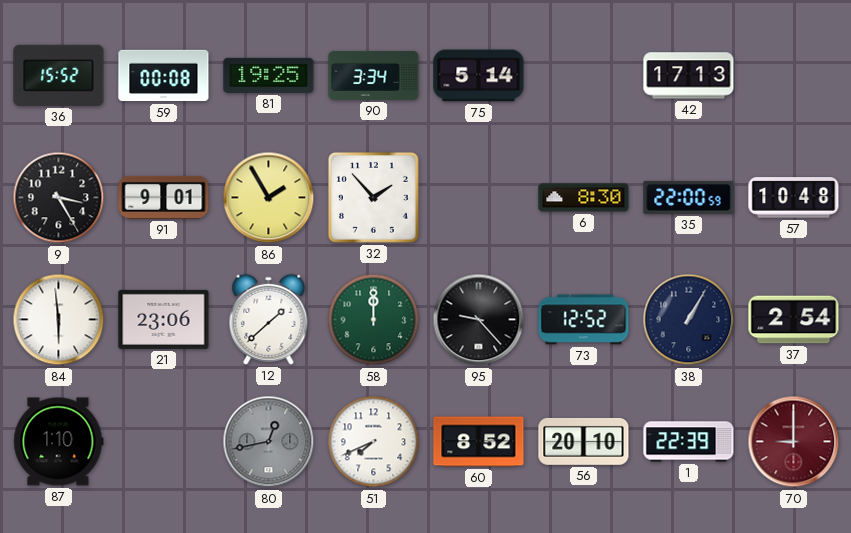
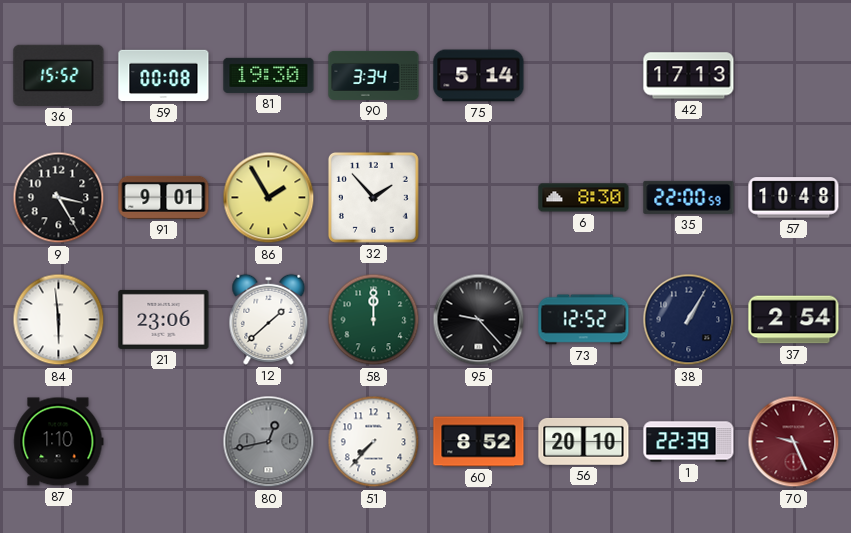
81: 19:25 -> 19:30 (269, 75)
51: 7:41 -> 7:37 (374, 442)
70: 9:00 -> 9:26 (794, 442)
